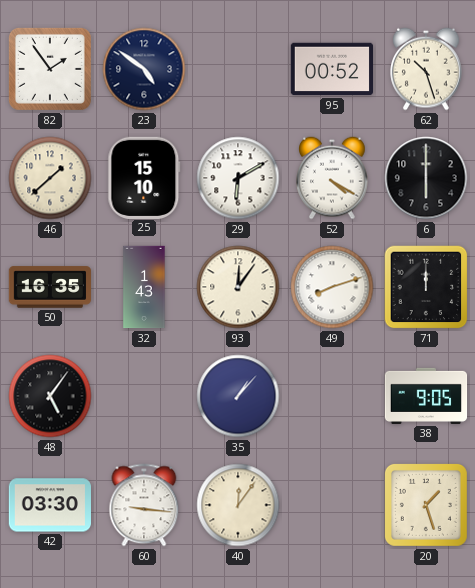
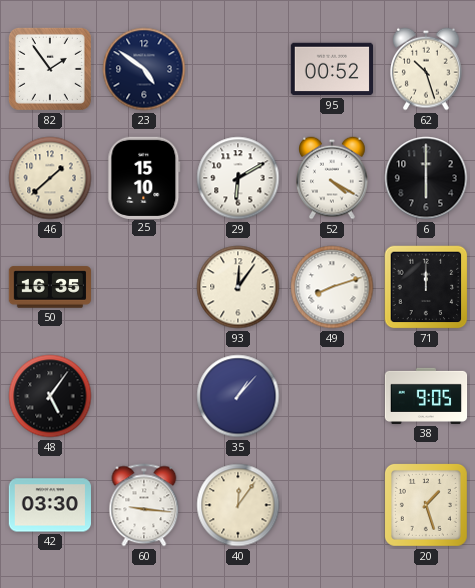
32: 1:43 -> none (144, 287)
